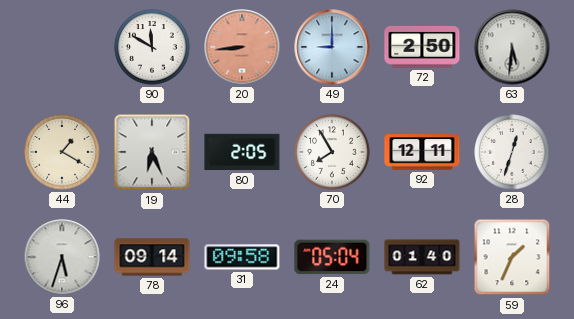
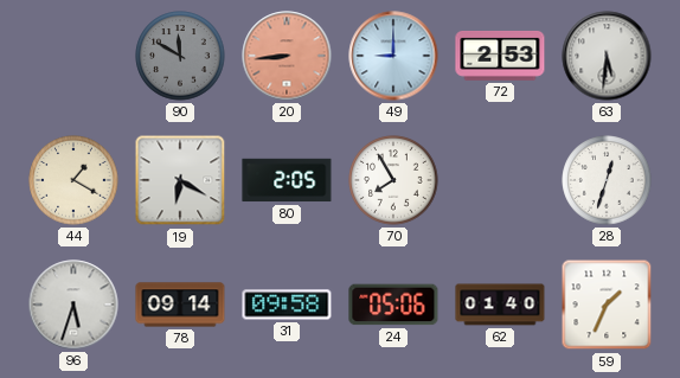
90 dial: white -> grey (180, 56)
72: 2:50 -> 2:53 (500, 56)
19: 6:26 -> 6:20 (180, 180)
92: 12:11 -> none (422, 152)
24: 05:04 -> 05:06 (393, 305)
